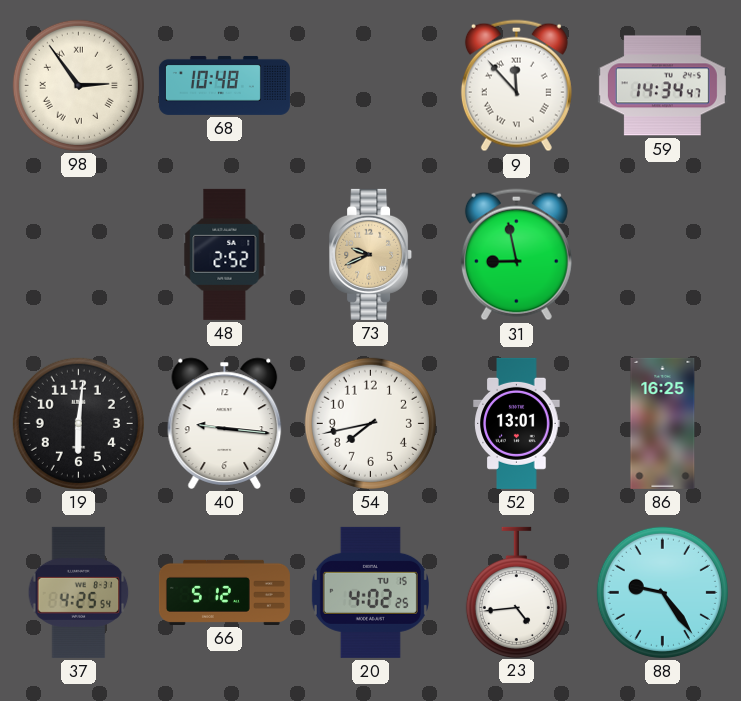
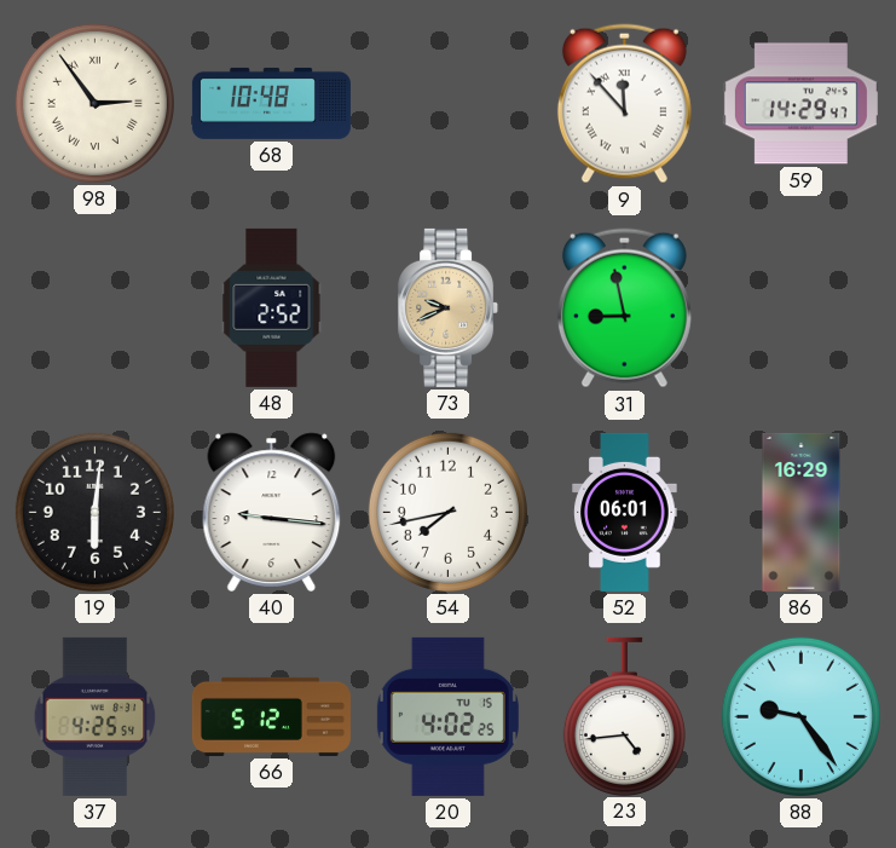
59: 14:34 -> 14:29 (800, 104)
52: 13:01 -> 06:01 (625, 512)
86: 16:25 -> 16:29 (802, 512)
